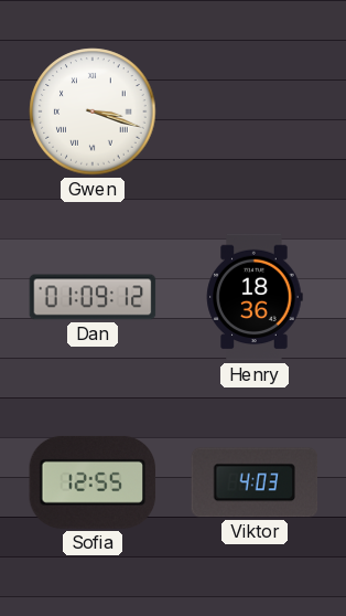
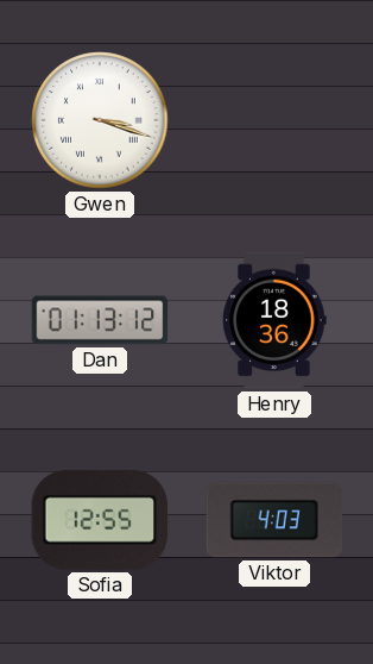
Dan: 01:09 -> 01:13 (100, 320)
